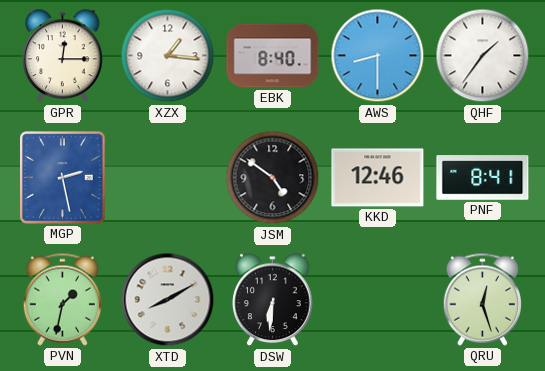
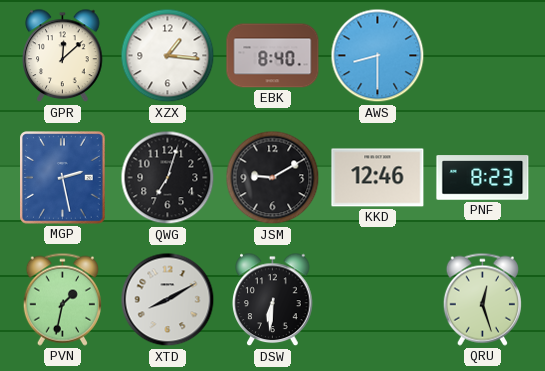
GPR: 12:15 -> 12:08 (63, 56)
QHF: 1:36 -> none (483, 56)
QWG: none -> 7:03 (168, 178)
JSM: 4:51 -> 9:10 (273, 178)
PNF: 8:41 -> 8:23 (483, 178)
